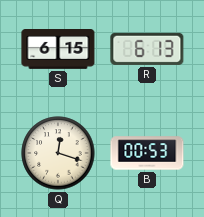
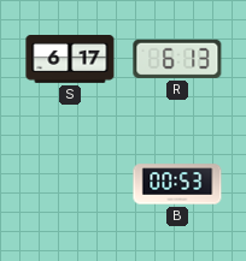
S: 6:15 -> 6:17 (70, 60)
Q: 12:18 -> none (58, 153)
